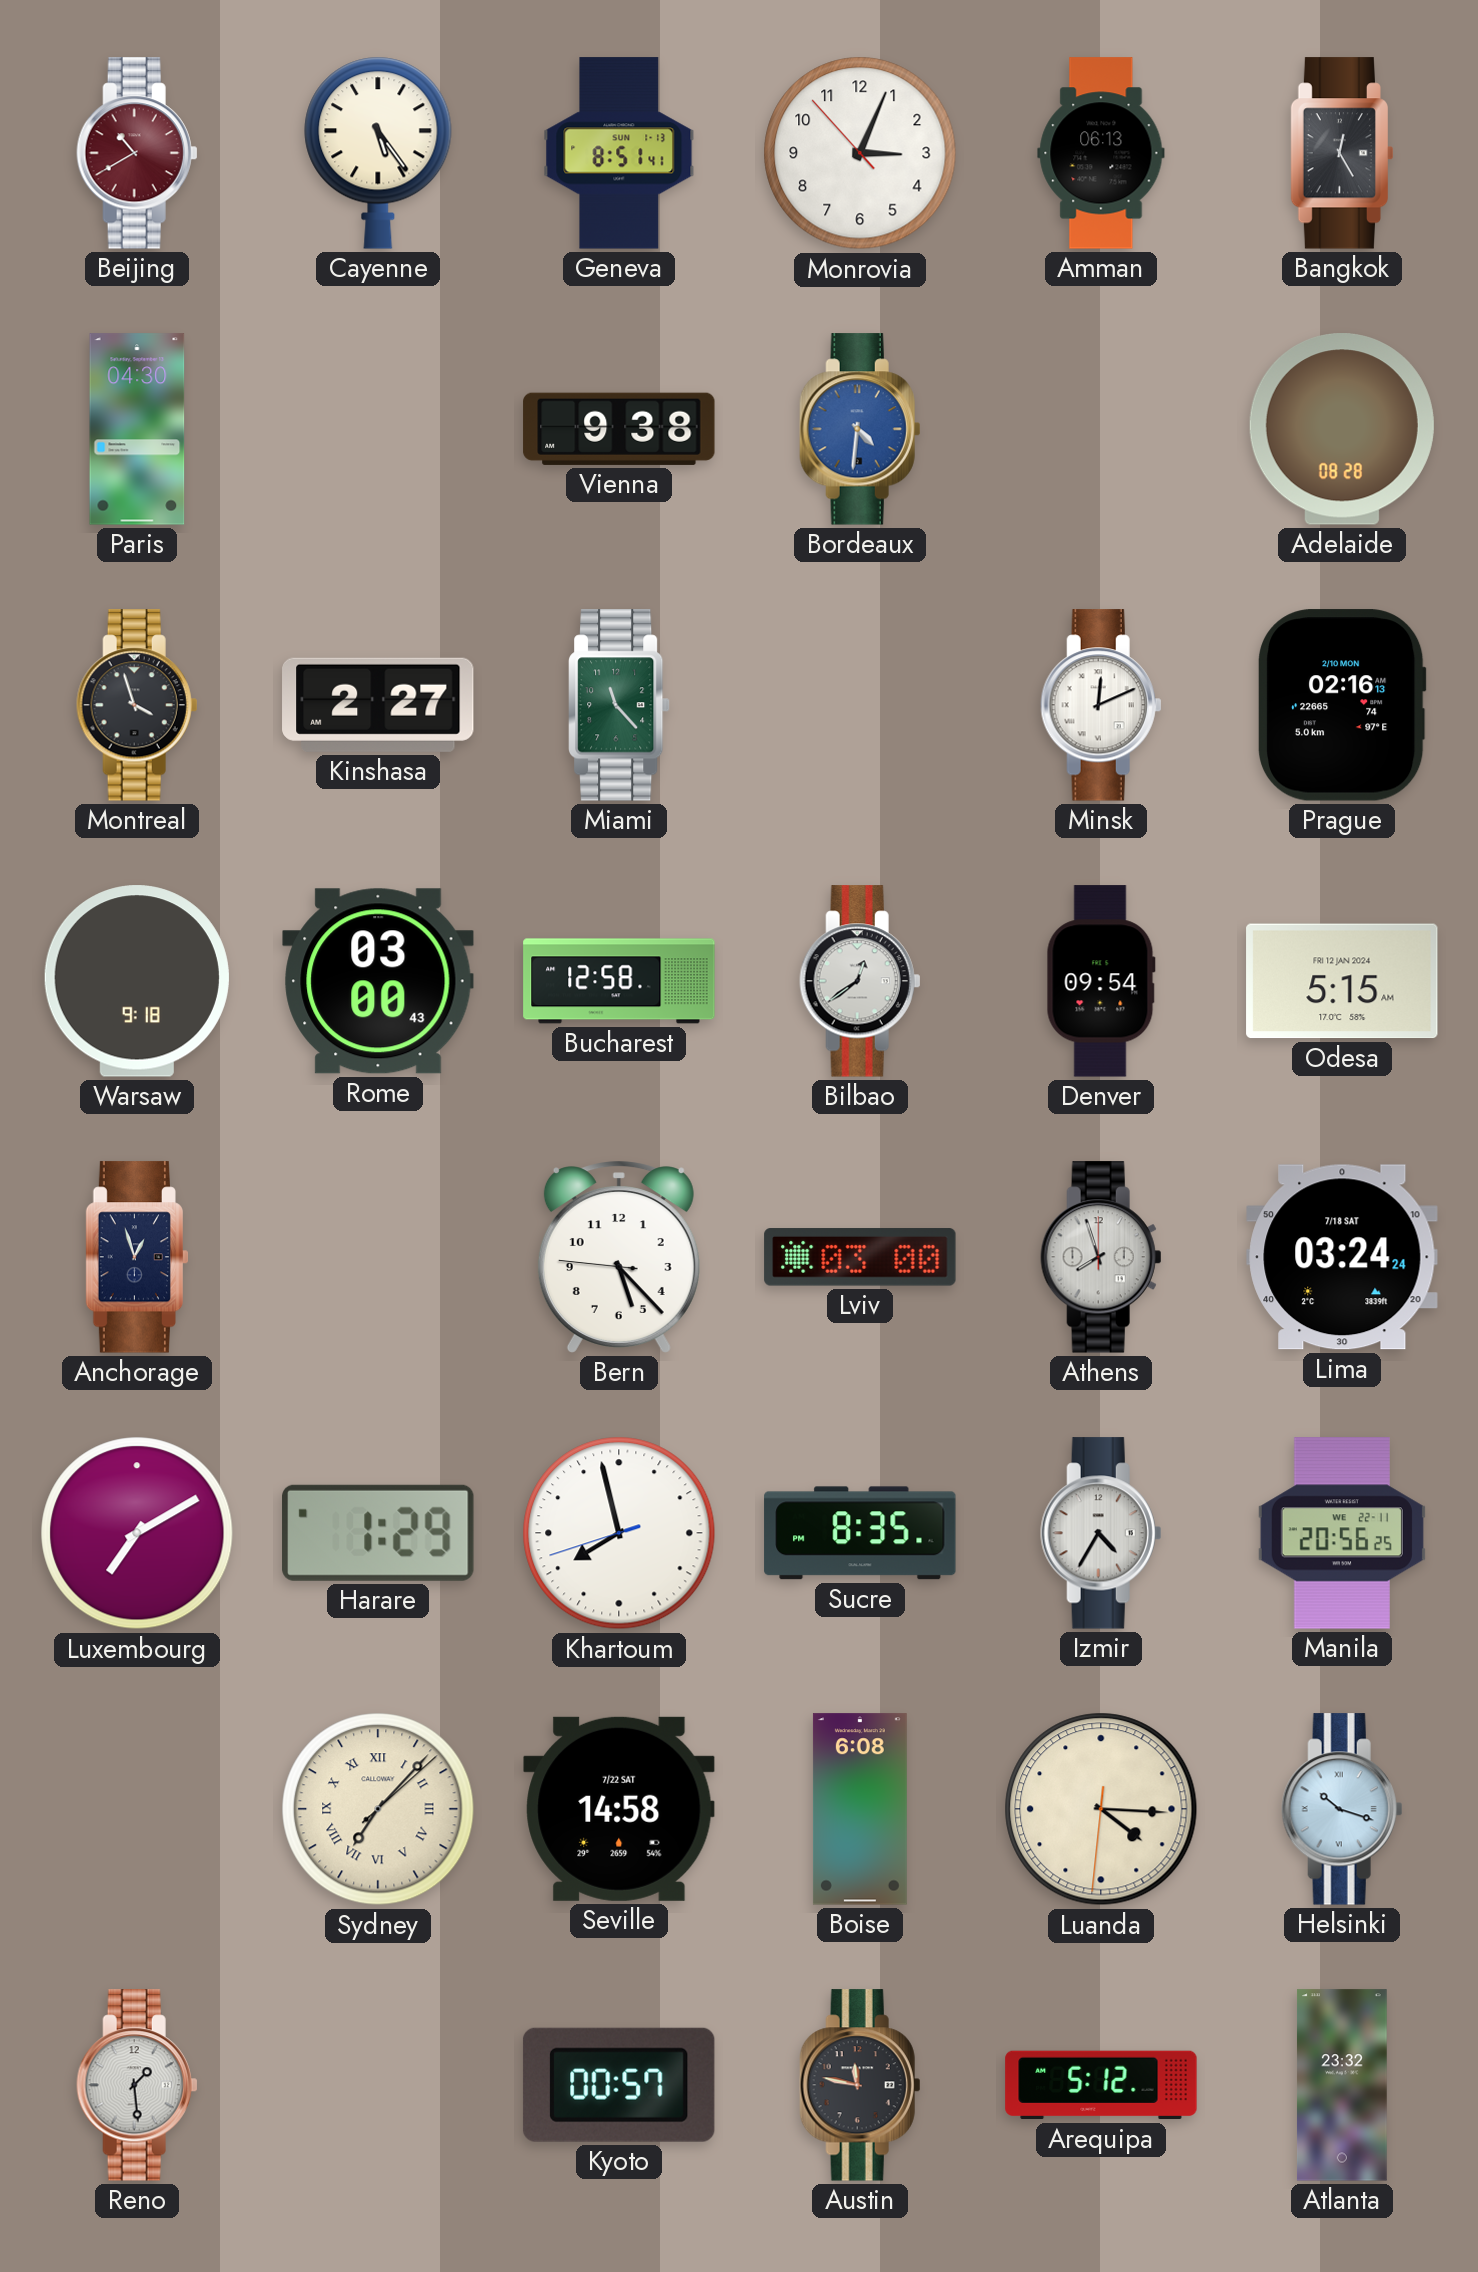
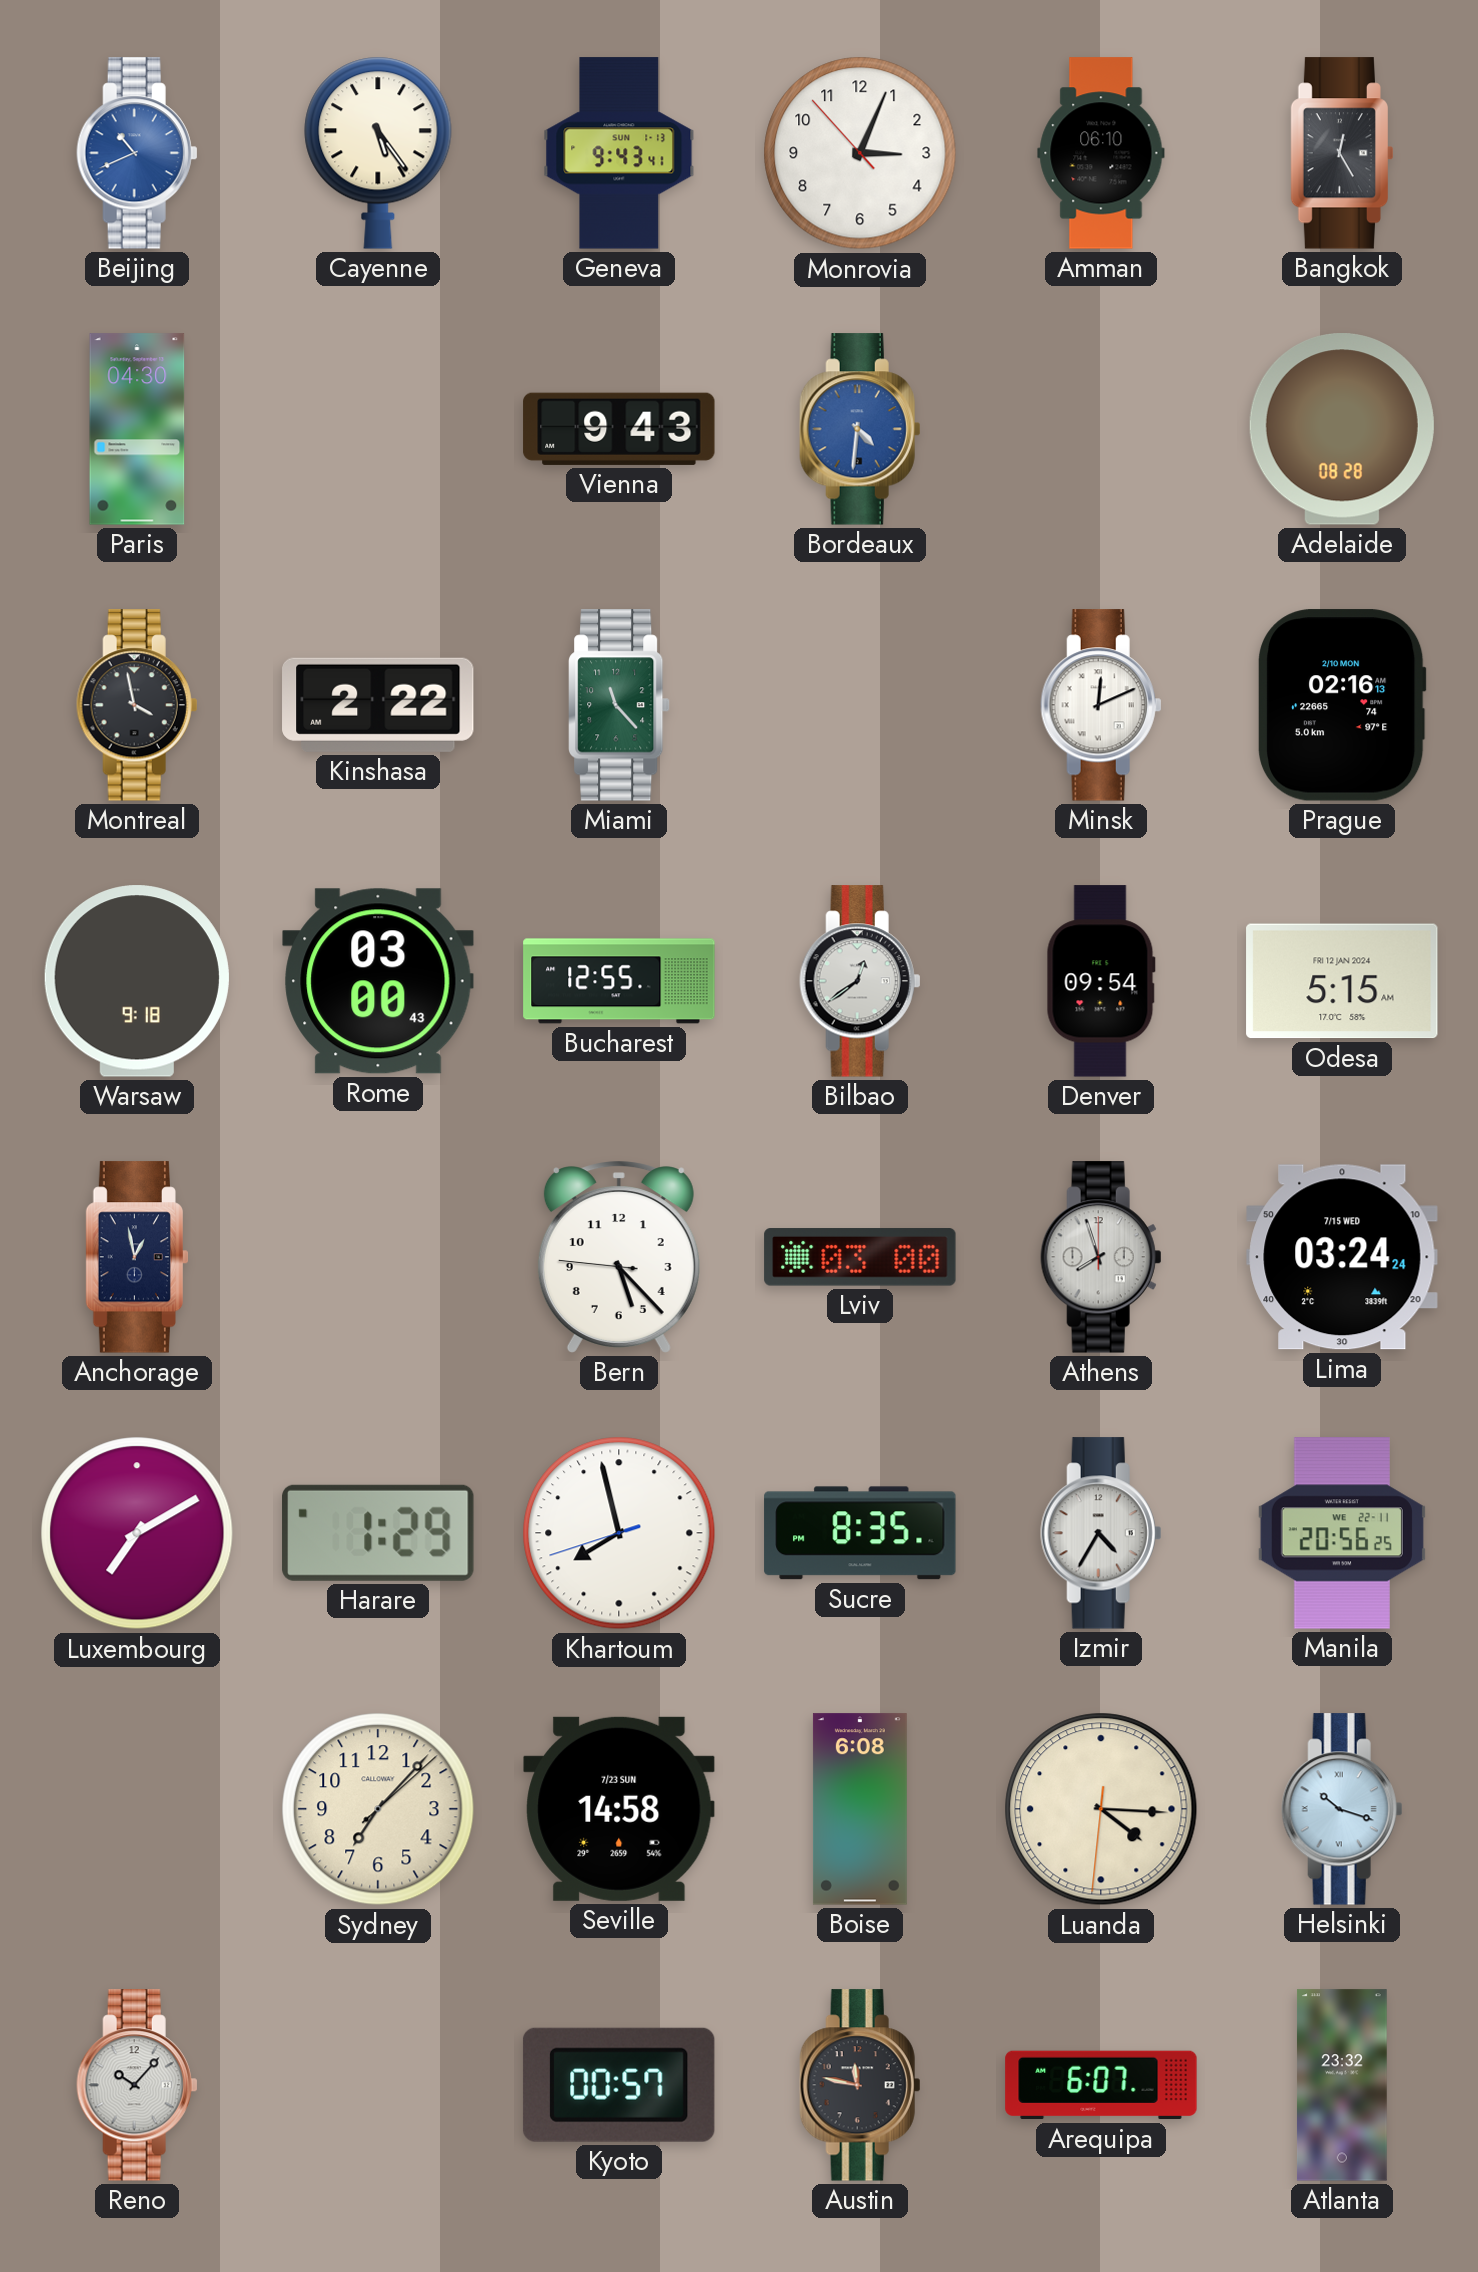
Beijing: 10:40 -> 10:41 (137, 153)
Beijing dial: burgundy -> blue (137, 153)
Geneva: 8:51 -> 9:43 (619, 153)
Amman: 06:13 -> 06:10 (1101, 153)
Vienna: 9:38 -> 9:43 (619, 429)
Montreal: 3:57 -> 3:58 (137, 705)
Kinshasa: 2:27 -> 2:22 (378, 705)
Bucharest: 12:58 -> 12:55 (619, 981)
Anchorage: 12:57 -> 12:58 (136, 1257)
Lima date: 7/18 SAT -> 7/15 WED (1342, 1257)
Sydney numerals: Roman -> Arabic (378, 1809)
Seville date: 7/22 SAT -> 7/23 SUN (619, 1809)
Reno: 1:29 -> 10:07 (137, 2085)
Arequipa: 5:12 -> 6:07 (1101, 2085)
